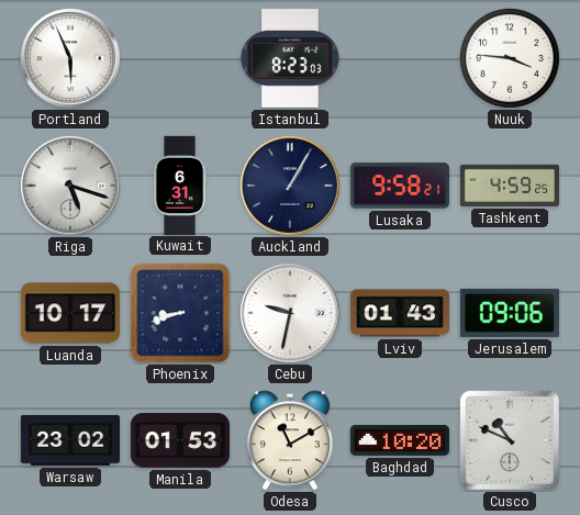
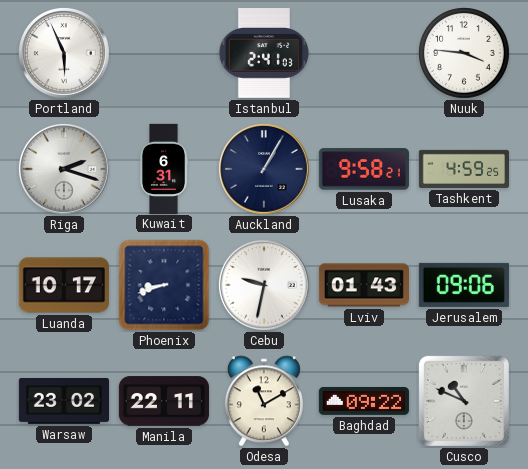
Istanbul: 8:23 -> 2:41 (264, 53)
Riga: 5:18 -> 2:18 (65, 170)
Manila: 01:53 -> 22:11 (163, 401)
Baghdad: 10:20 -> 09:22 (363, 401)
